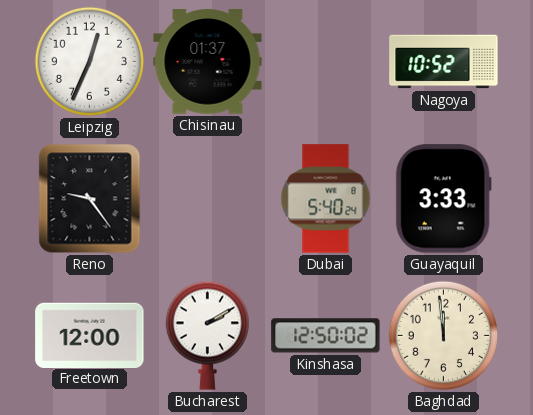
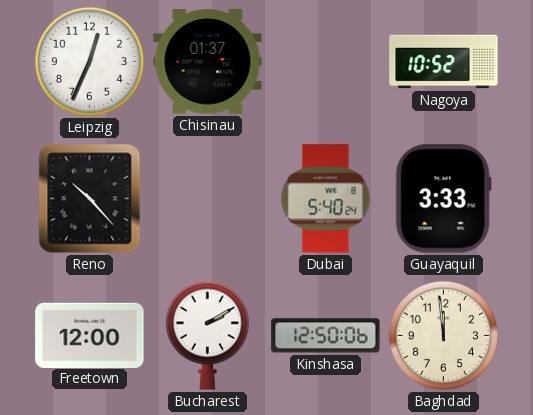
Reno: 9:24 -> 10:23 (90, 199)
Kinshasa: 12:50:02 -> 12:50:06 (326, 336)
